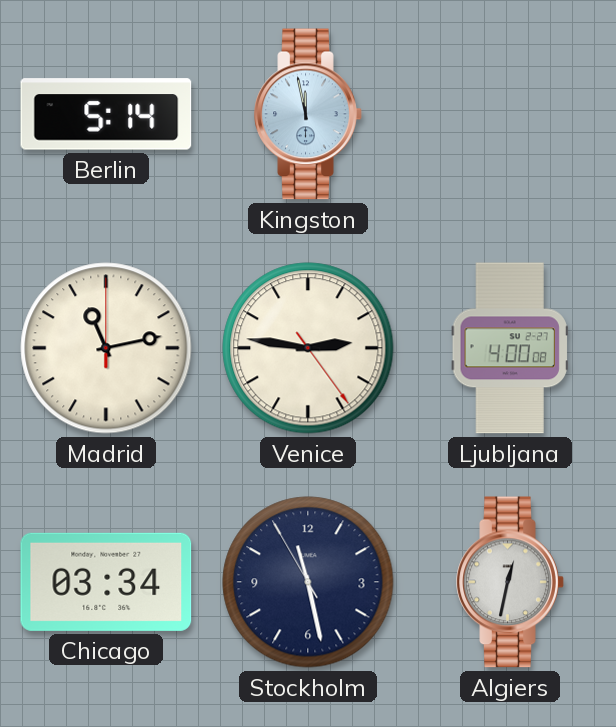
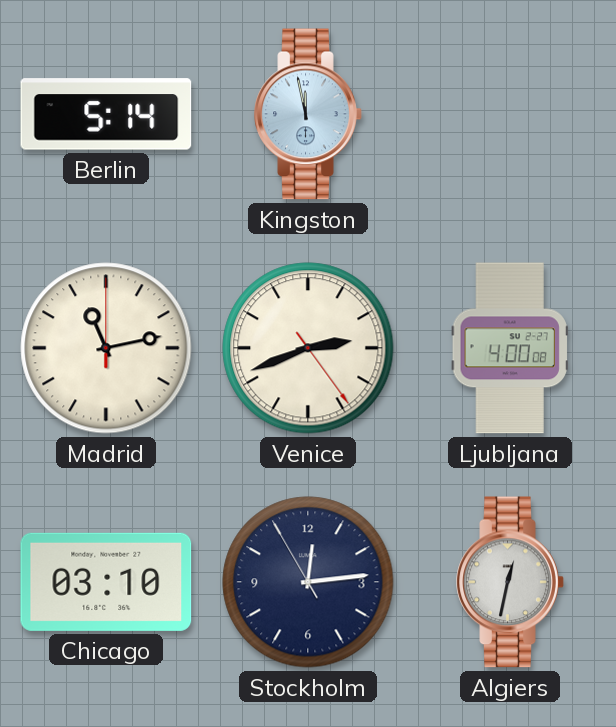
Venice: 2:46 -> 2:41 (308, 348)
Chicago: 03:34 -> 03:10 (106, 582)
Stockholm: 11:27 -> 12:13 (308, 582)
